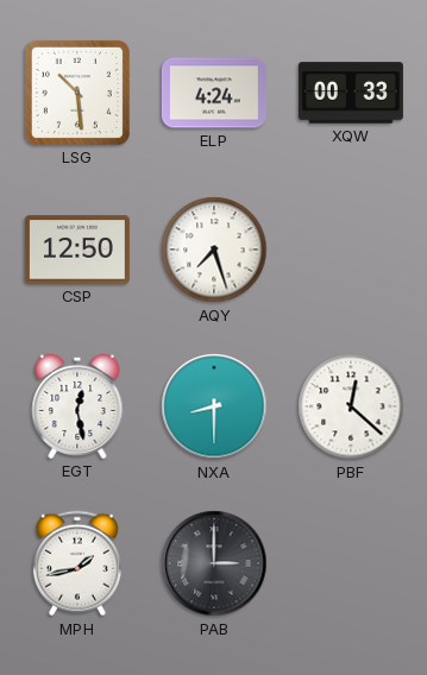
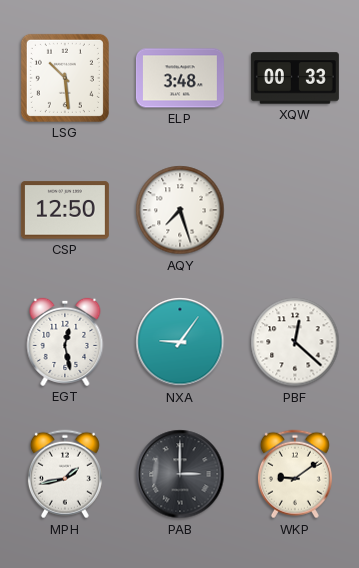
ELP: 4:24 -> 3:48 (180, 78)
NXA: 8:30 -> 9:06 (180, 342)
WKP: none -> 9:09 (295, 474)
